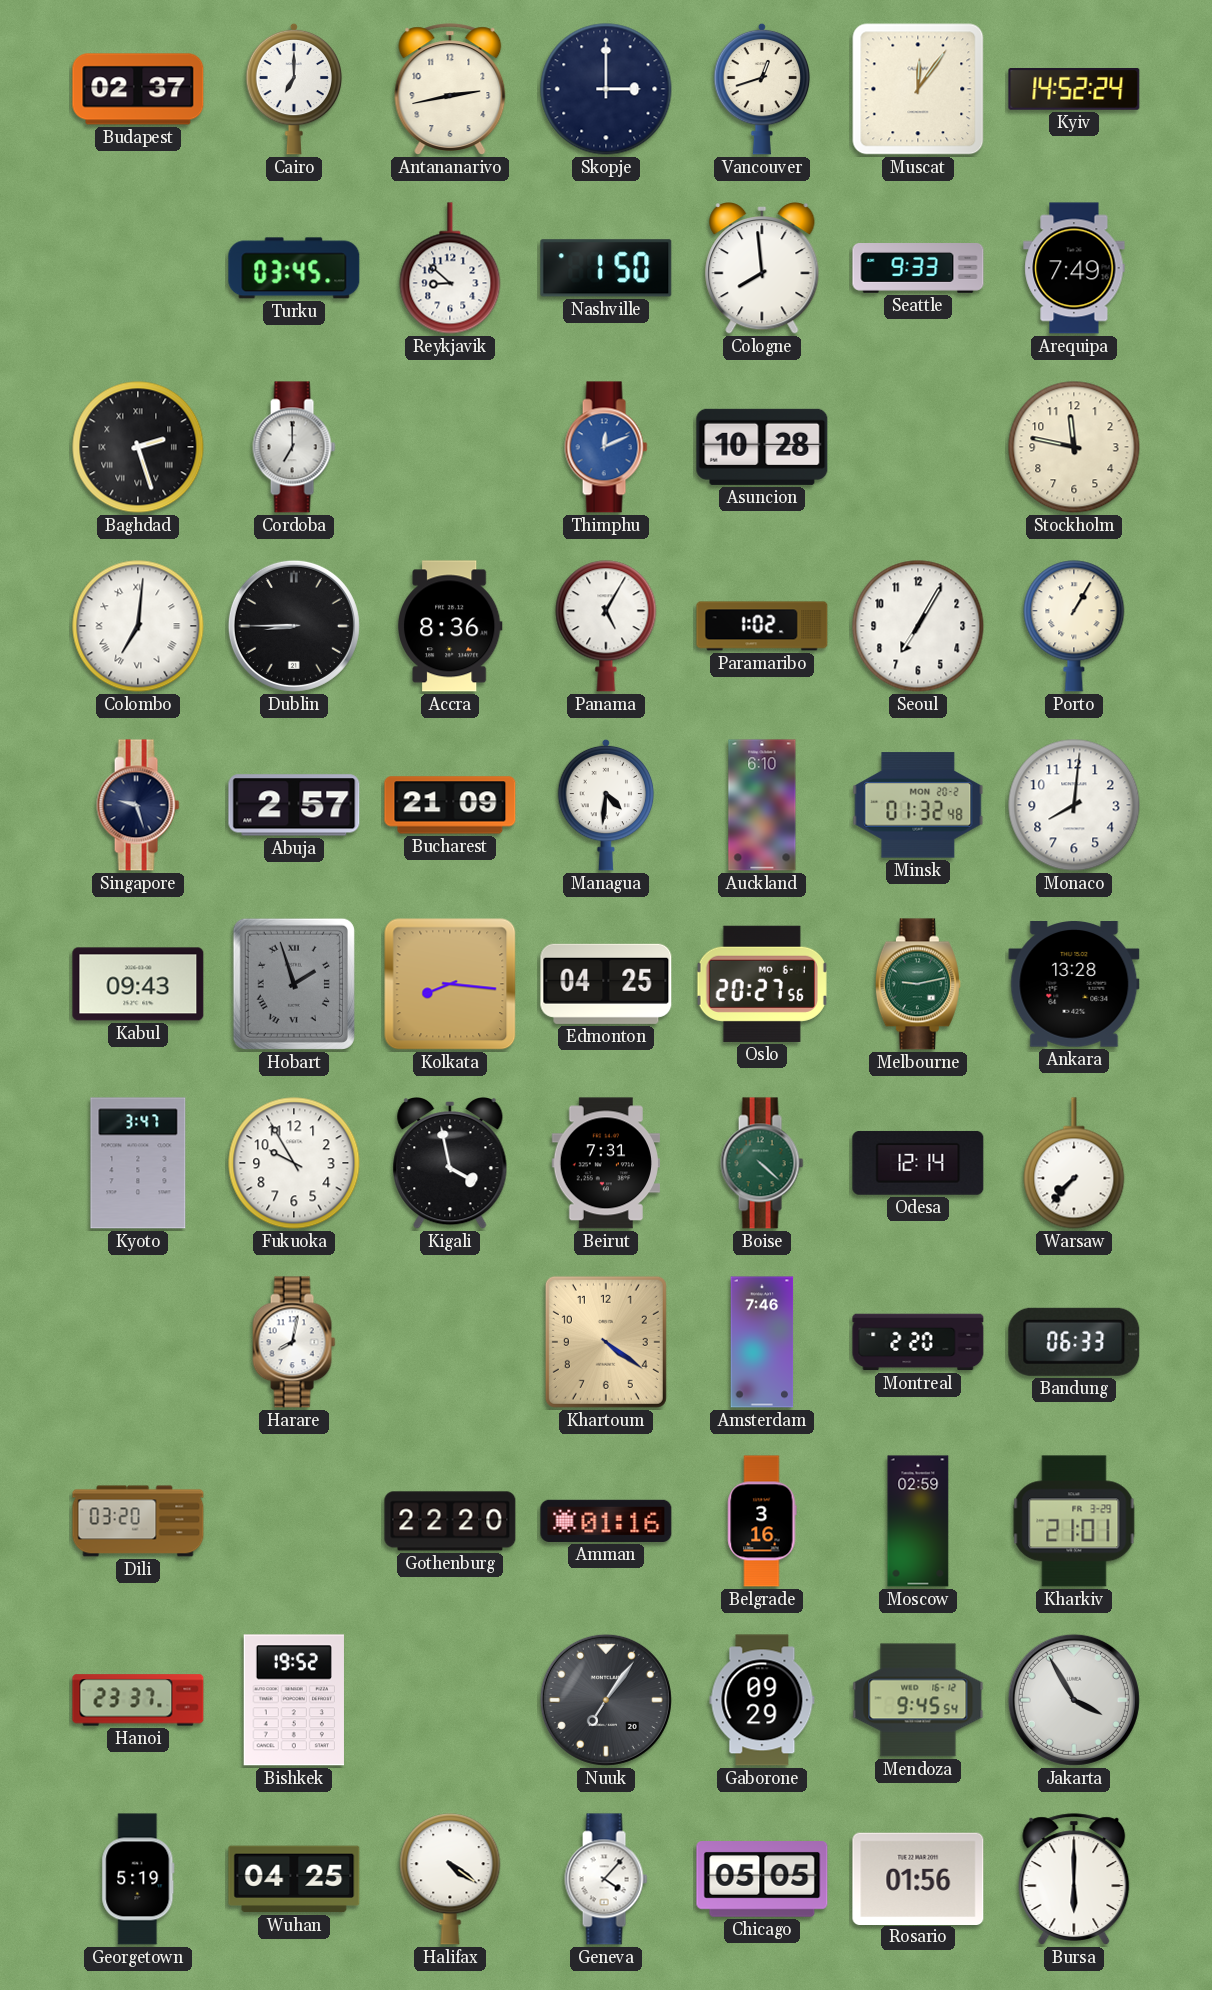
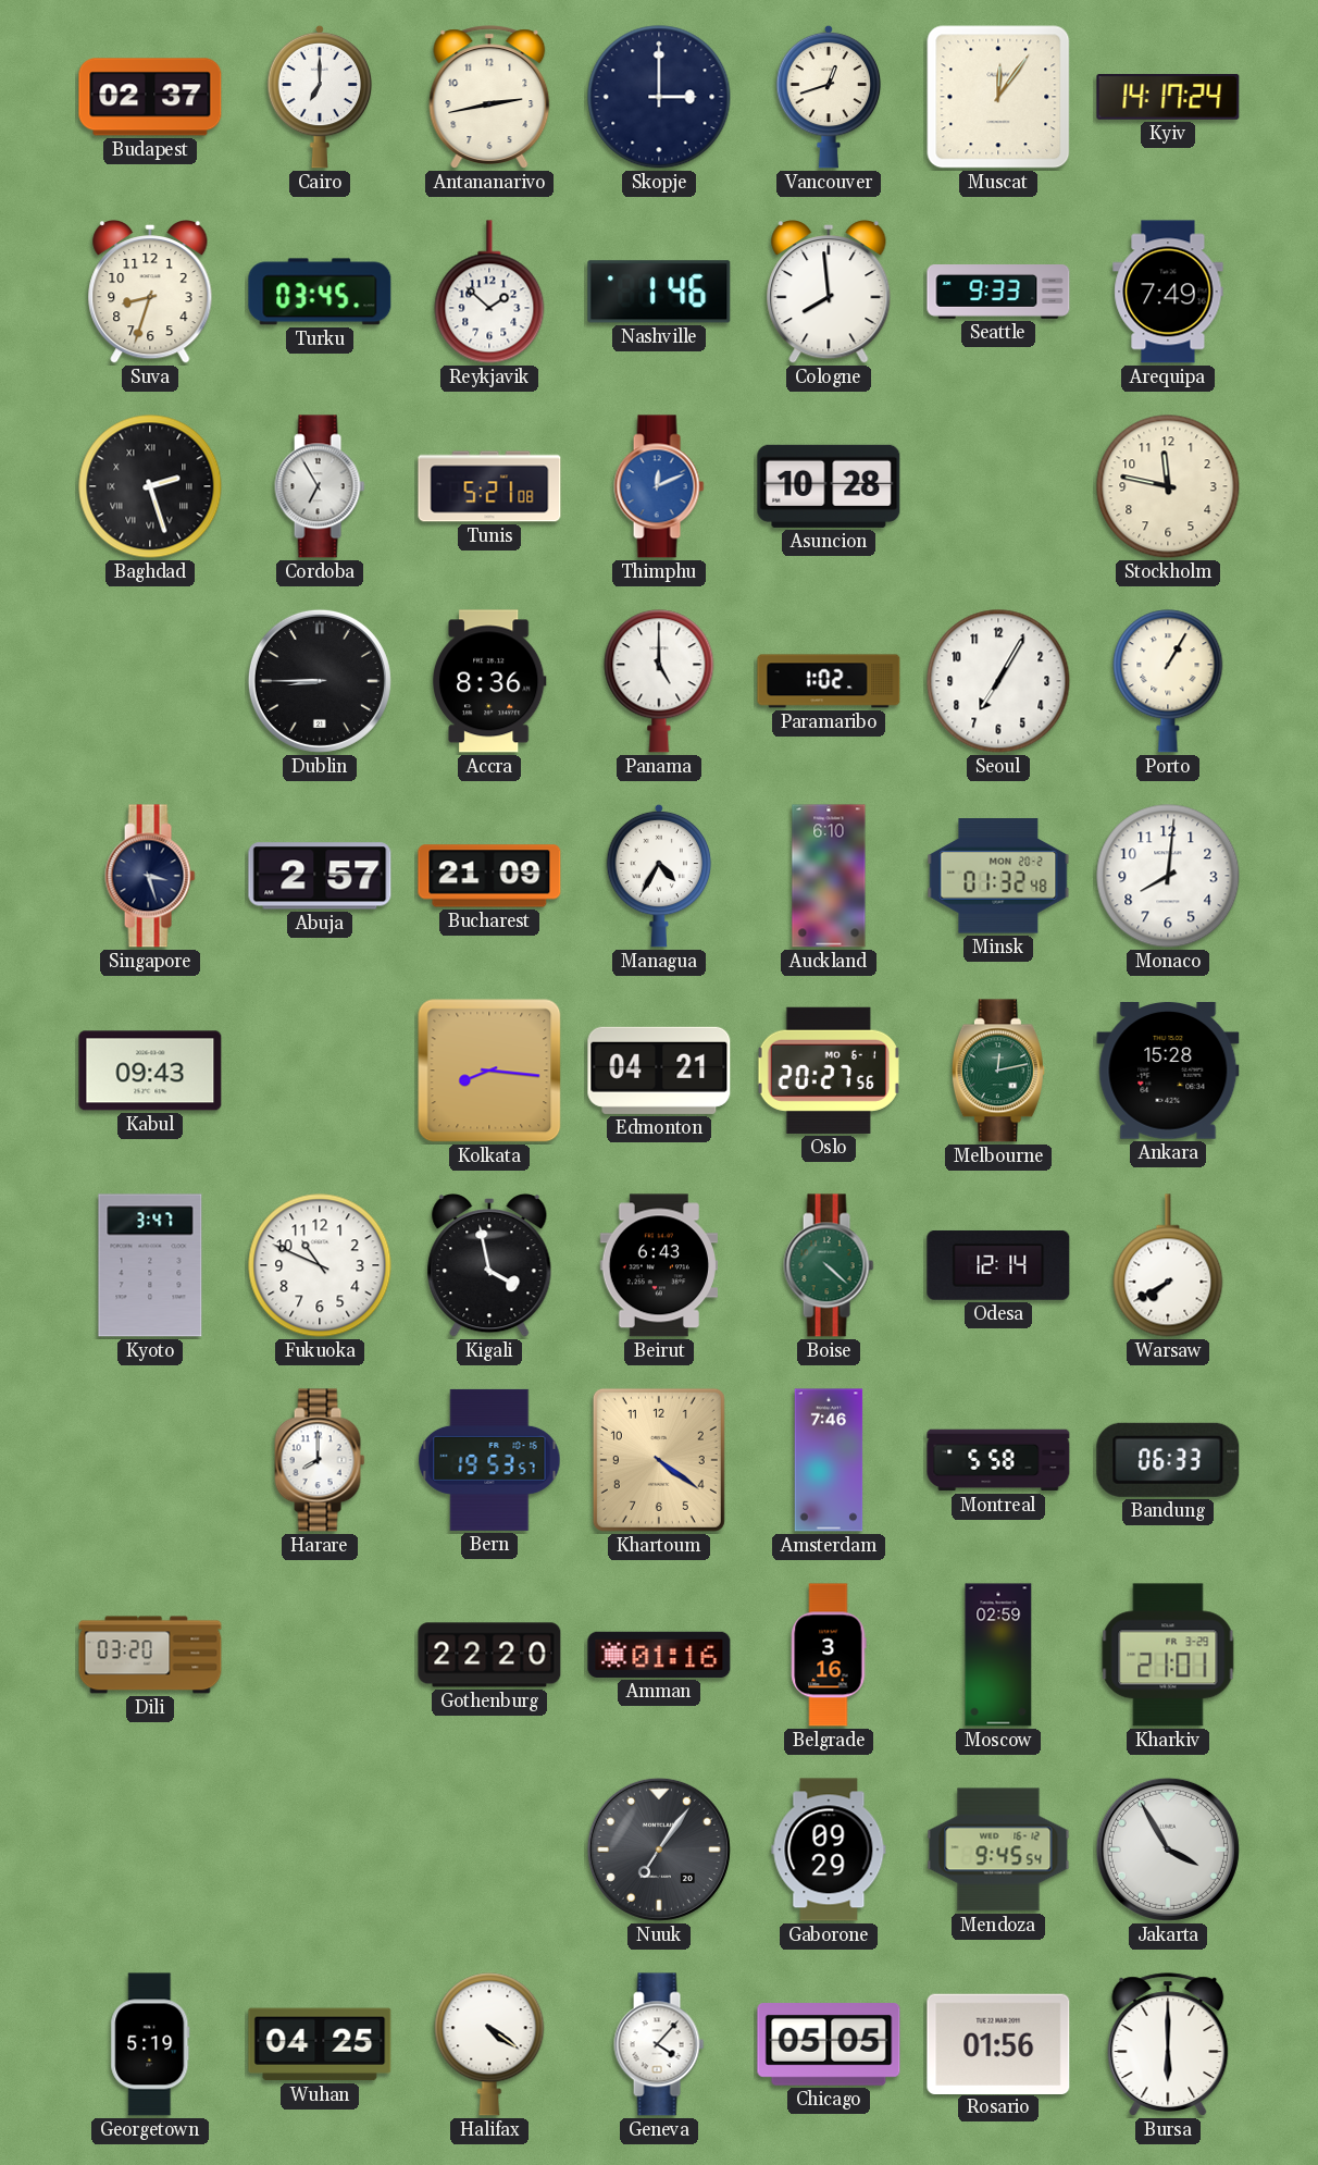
Kyiv: 14:52 -> 14:17 (1168, 98)
Suva: none -> 8:33 (150, 293)
Reykjavik: 8:52 -> 1:52 (489, 292)
Nashville: 1:50 -> 1:46 (659, 292)
Cordoba: 7:00 -> 6:55 (320, 486)
Tunis: none -> 5:21 (489, 486)
Colombo: 7:01 -> none (138, 626)
Panama: 5:05 -> 5:00 (659, 681)
Singapore: 9:27 -> 3:27 (150, 876)
Managua: 4:31 -> 4:35 (659, 876)
Hobart: 1:57 -> none (294, 984)
Edmonton: 04:25 -> 04:21 (659, 1071)
Melbourne: 9:13 -> 12:13 (998, 1071)
Ankara: 13:28 -> 15:28 (1168, 1072)
Fukuoka: 9:55 -> 10:49 (320, 1265)
Beirut: 7:31 -> 6:43 (658, 1265)
Warsaw: 7:37 -> 7:40 (1168, 1265)
Harare: 8:02 -> 8:00 (320, 1460)
Bern: none -> 19:53 (489, 1460)
Montreal: 2:20 -> 5:58 (998, 1460)
Hanoi: 23:37 -> none (138, 1700)
Bishkek: 19:52 -> none (294, 1700)
